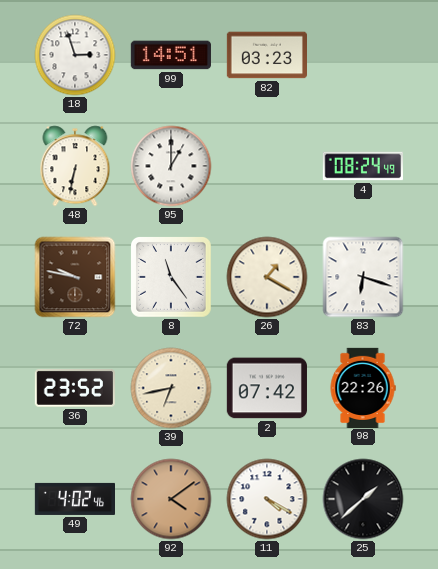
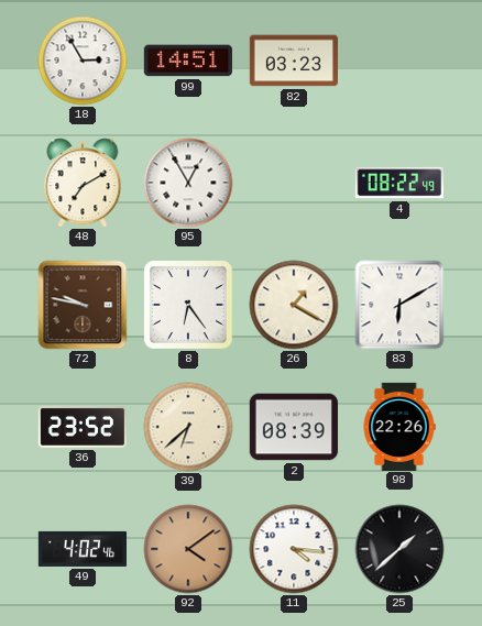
18: 2:57 -> 2:55 (83, 61)
48: 6:32 -> 7:10 (83, 183)
95: 1:00 -> 12:55 (188, 183)
4: 08:24 -> 08:22 (398, 183)
8: 11:24 -> 6:24 (188, 305)
83: 6:18 -> 6:10 (399, 305)
39: 6:43 -> 6:38 (188, 427)
2: 07:42 -> 08:39 (294, 427)
11: 4:20 -> 4:16 (294, 549)
